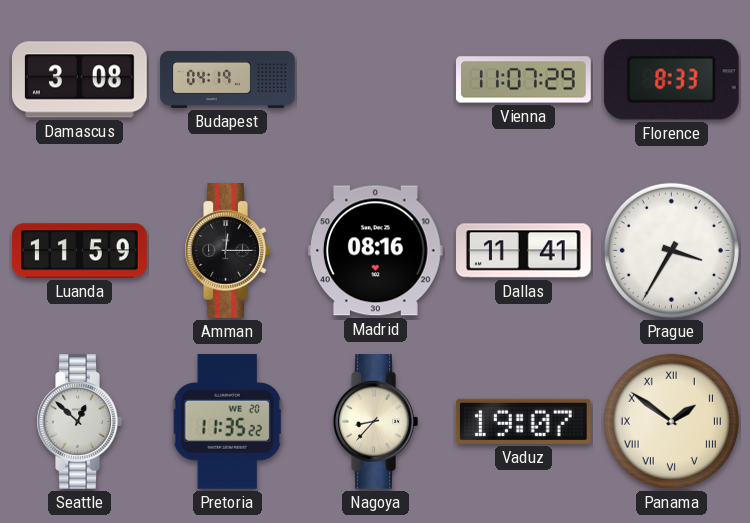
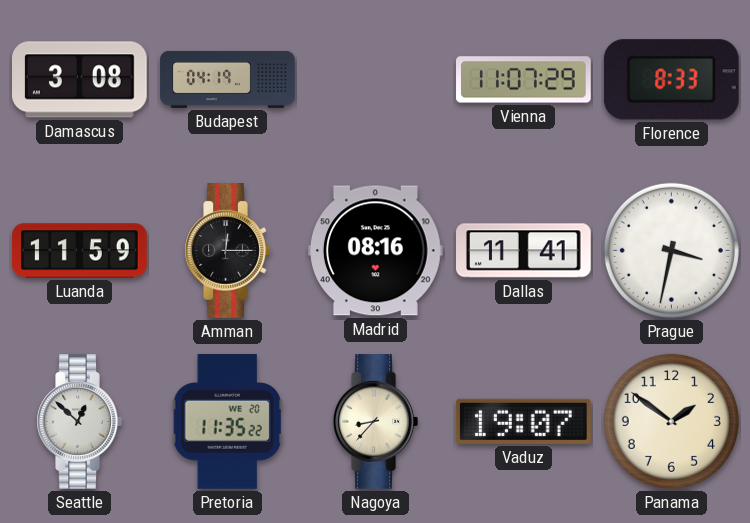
Prague: 3:35 -> 3:32 (671, 250)
Panama numerals: Roman -> Arabic (671, 421)
